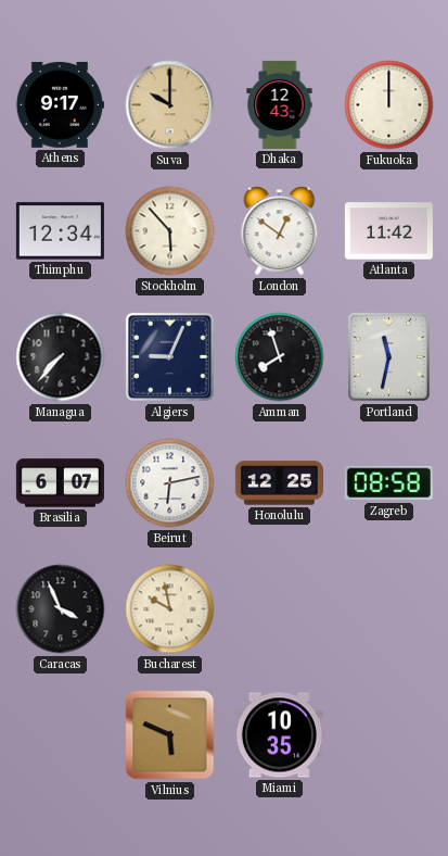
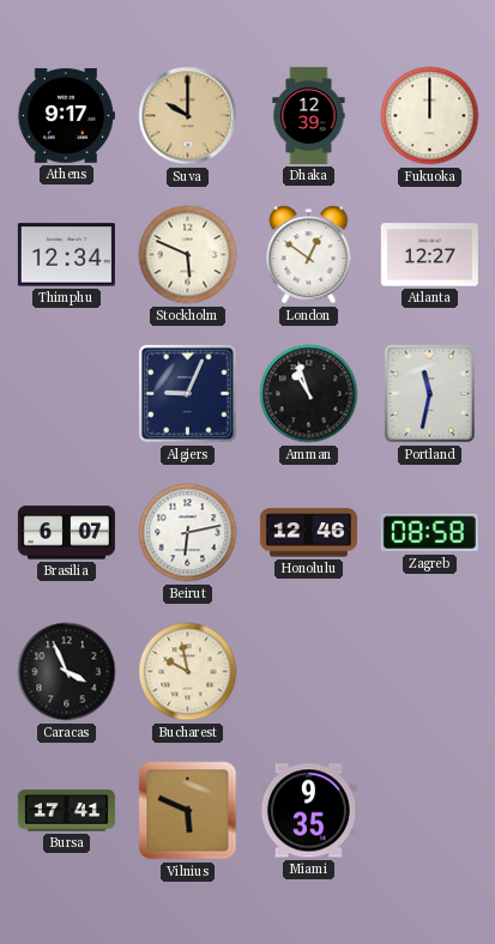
Dhaka: 12:43 -> 12:39 (309, 115)
Stockholm: 5:53 -> 5:49 (188, 255)
Atlanta: 11:42 -> 12:27 (429, 255)
Managua: 7:37 -> none (61, 357)
Amman: 7:57 -> 10:57 (309, 394)
Honolulu: 12:25 -> 12:46 (308, 533)
Bursa: none -> 17:41 (66, 811)
Miami: 10:35 -> 9:35 (308, 811)
